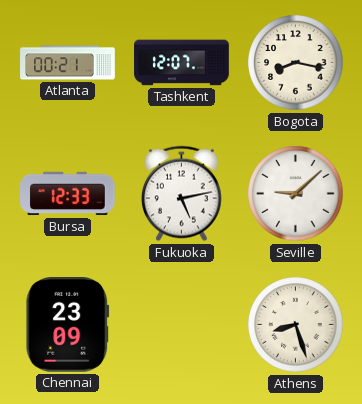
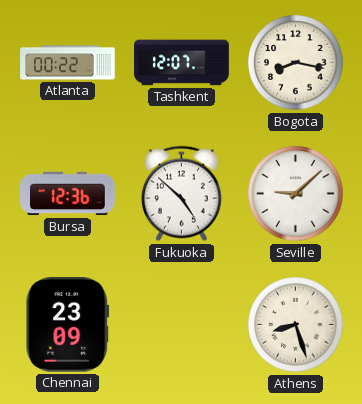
Atlanta: 00:21 -> 00:22 (68, 63)
Bursa: 12:33 -> 12:36 (68, 194)
Fukuoka: 5:13 -> 4:52 (182, 194)
